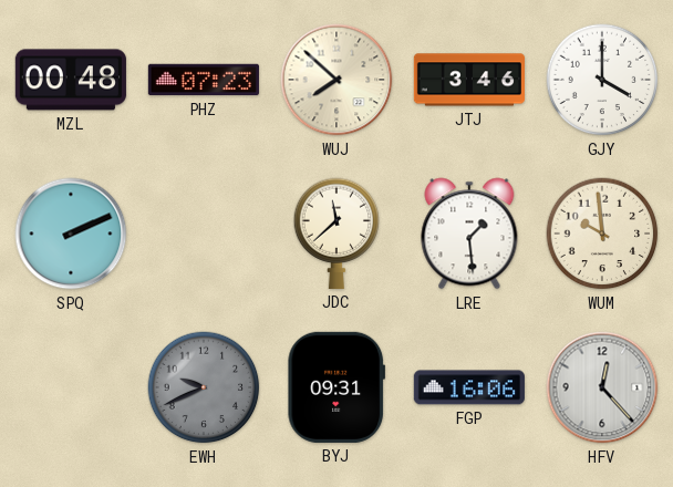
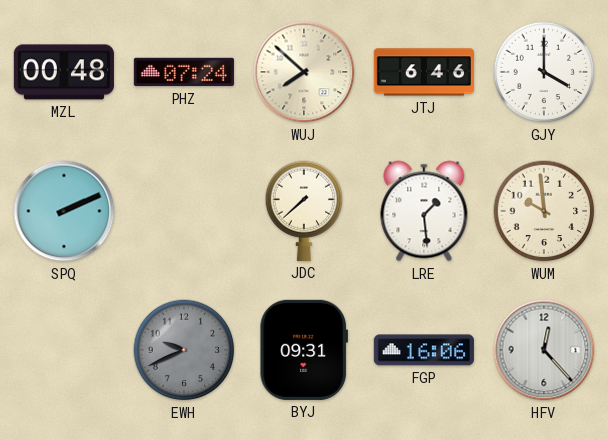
PHZ: 07:23 -> 07:24 (184, 72)
JTJ: 3:46 -> 6:46 (424, 72)
JDC: 11:38 -> 7:38 (304, 211)
